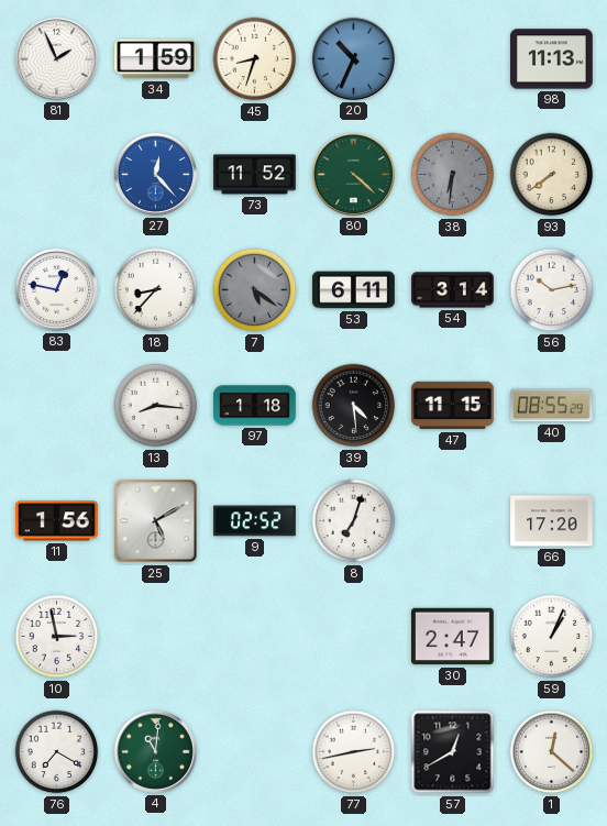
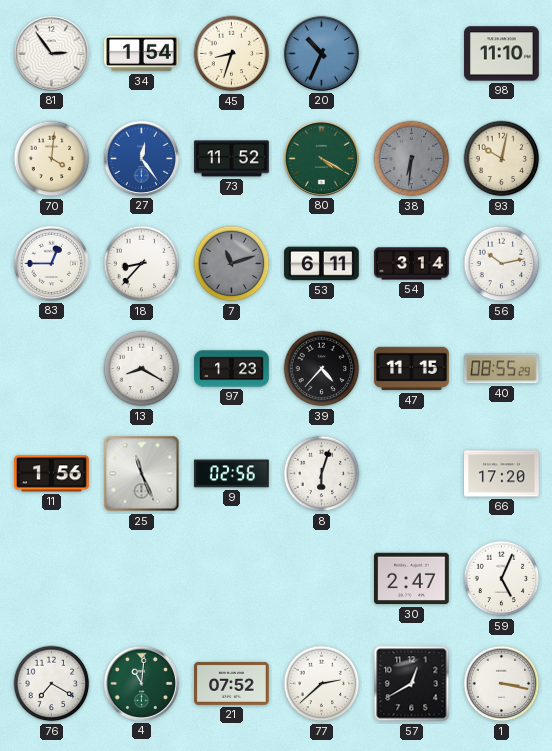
81: 1:56 -> 2:54 (51, 53)
34: 1:59 -> 1:54 (142, 54)
98: 11:13 -> 11:10 (502, 54)
70: none -> 4:01 (52, 159)
27: 12:23 -> 12:24 (141, 158)
80: 4:22 -> 4:20 (321, 158)
93: 7:39 -> 10:02 (502, 159)
83: 12:47 -> 12:45 (51, 263)
7: 5:21 -> 11:12 (232, 264)
13: 8:16 -> 8:20 (142, 369)
97: 1:18 -> 1:23 (232, 369)
39: 4:29 -> 4:37 (322, 369)
25: 5:10 -> 11:26 (142, 474)
9: 02:52 -> 02:56 (232, 474)
8: 7:03 -> 6:03 (322, 474)
10: 2:58 -> none (57, 637)
59: 1:04 -> 5:04 (502, 579)
21: none -> 07:52 (232, 683)
77: 2:43 -> 2:38 (322, 684)
1: 12:22 -> 3:17 (502, 684)
